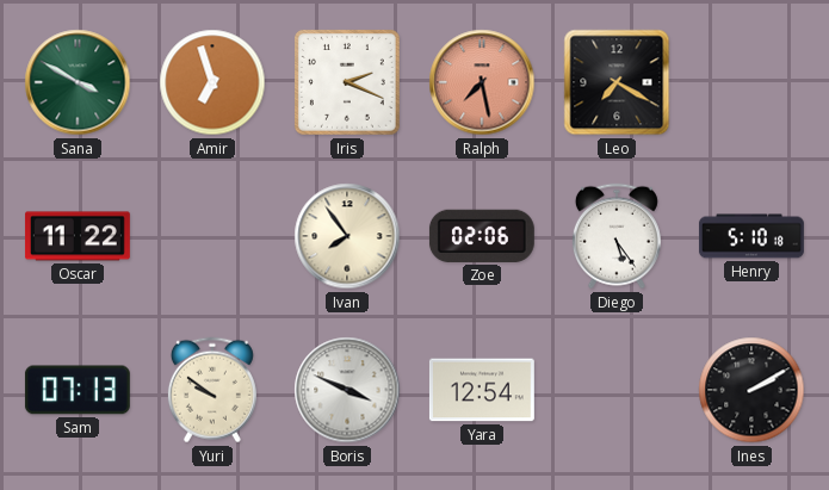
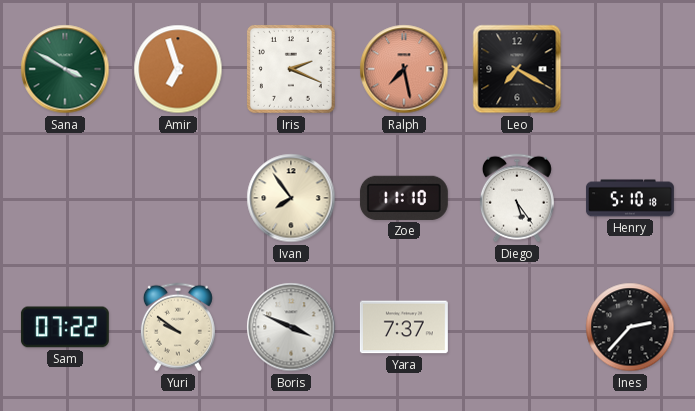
Oscar: 11:22 -> none (78, 236)
Zoe: 02:06 -> 11:10 (404, 198)
Sam: 07:13 -> 07:22 (65, 327)
Yara: 12:54 -> 7:37 (404, 327)
Ines: 2:10 -> 2:37 (630, 327)
